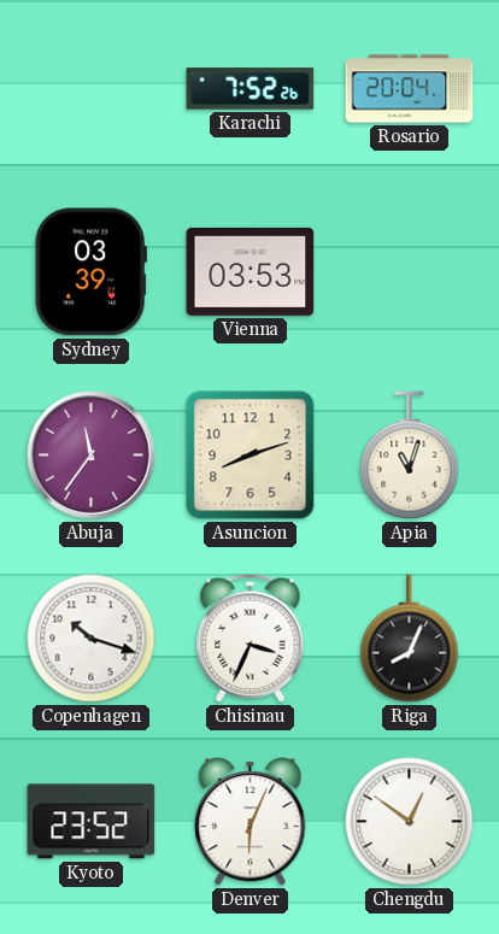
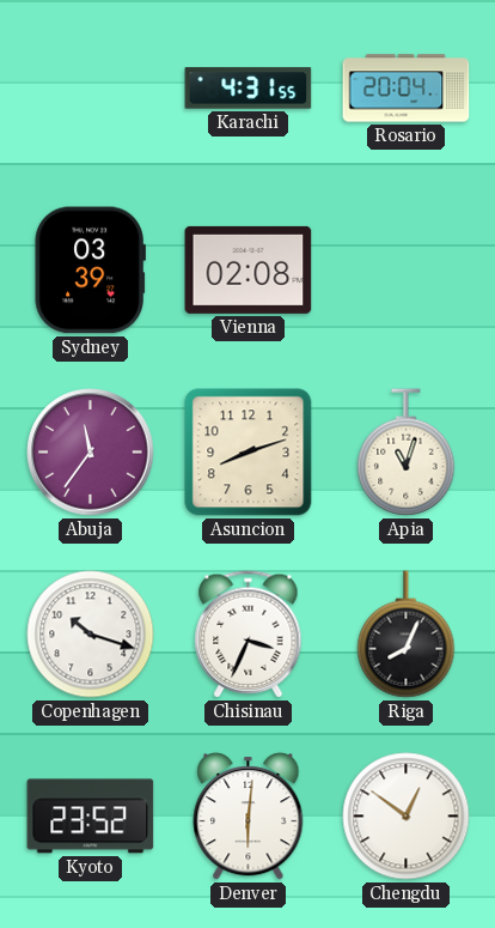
Karachi: 7:52 -> 4:31 (249, 89)
Vienna: 03:53 -> 02:08 (249, 269)
Denver: 6:04 -> 6:01 (249, 817)
